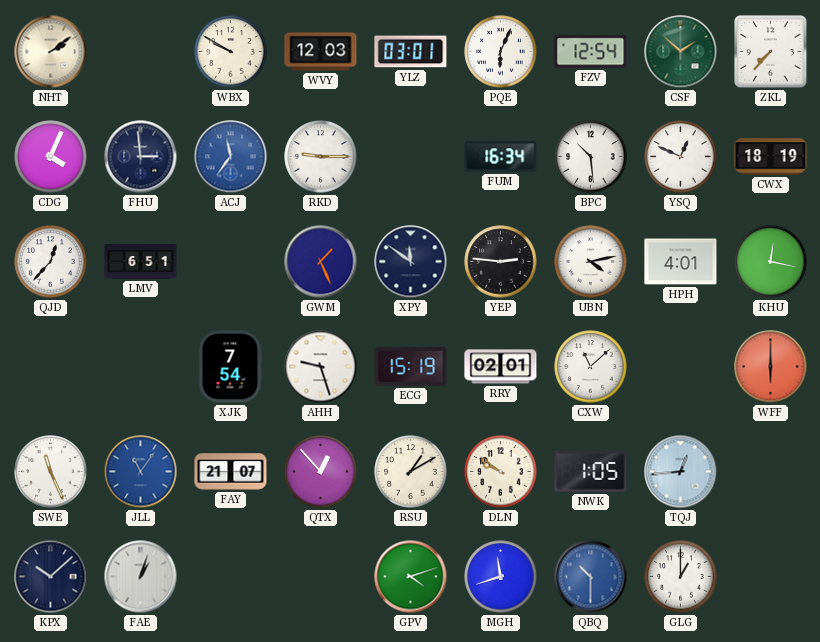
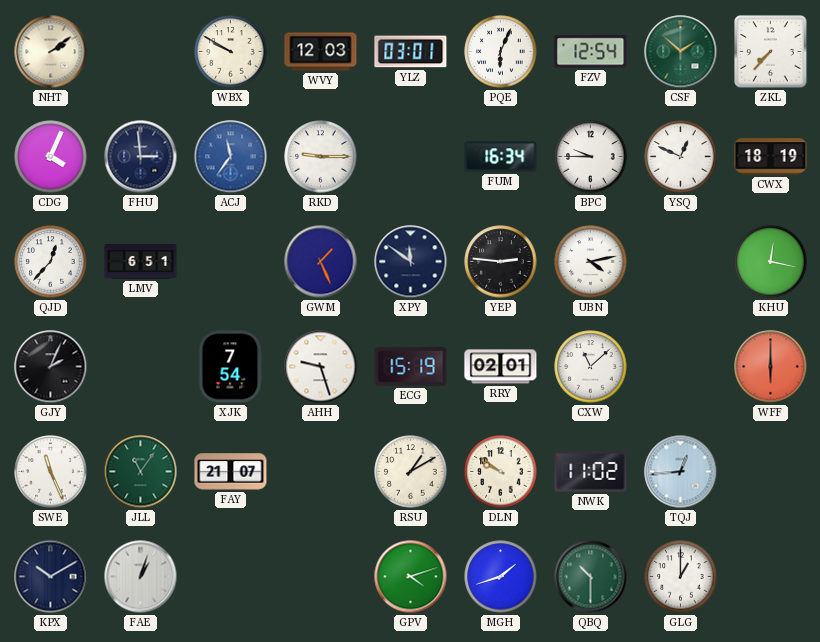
BPC: 10:29 -> 9:45 (591, 157)
HPH: 4:01 -> none (681, 262)
GJY: none -> 2:04 (51, 367)
JLL dial: blue -> green (141, 472)
QTX: 12:53 -> none (321, 472)
NWK: 1:05 -> 11:02 (591, 472)
KPX: 10:08 -> 10:10 (51, 577)
MGH: 11:42 -> 1:42 (501, 577)
QBQ dial: blue -> green (591, 577)
